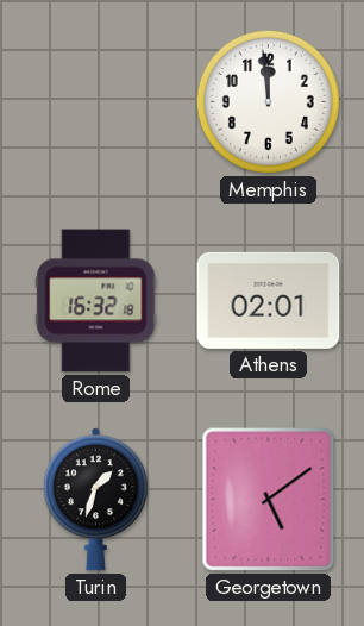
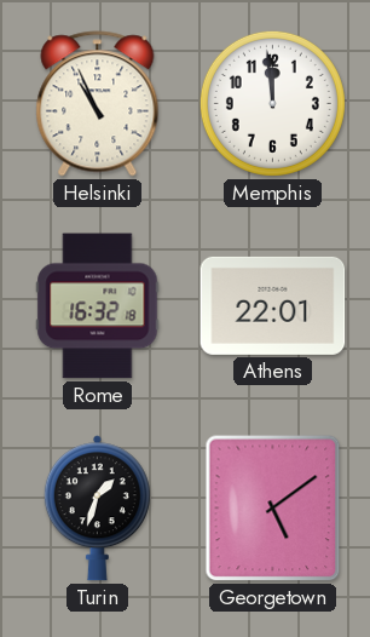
Helsinki: none -> 10:56 (98, 104)
Athens: 02:01 -> 22:01 (273, 305)
